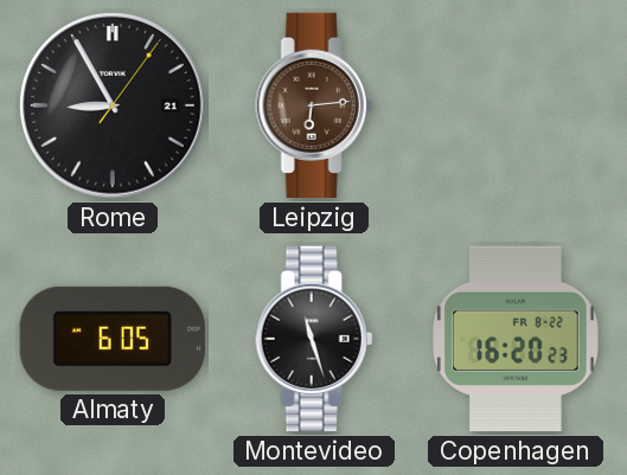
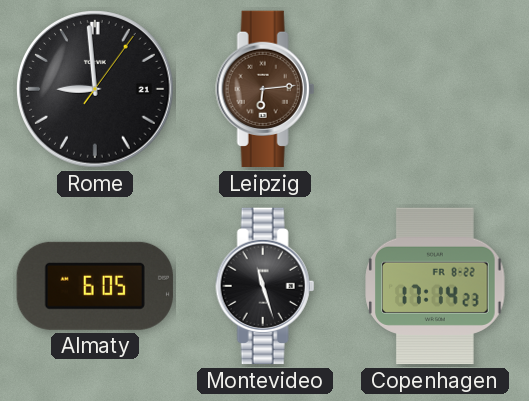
Rome: 8:55 -> 8:59 (95, 89)
Copenhagen: 16:20 -> 17:14 (435, 286)
